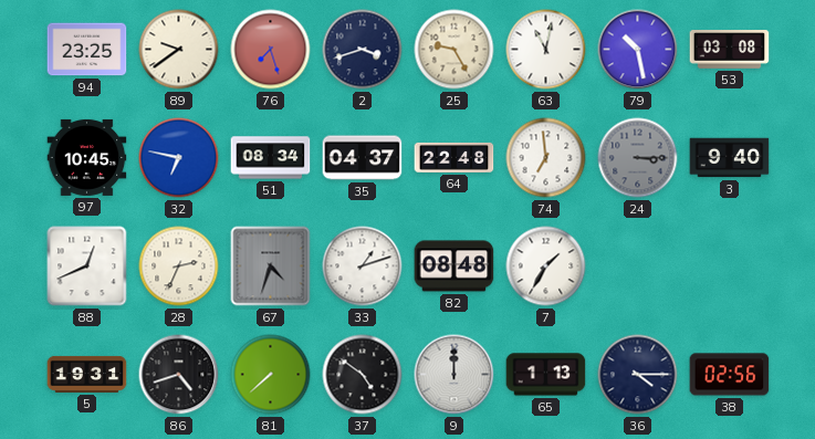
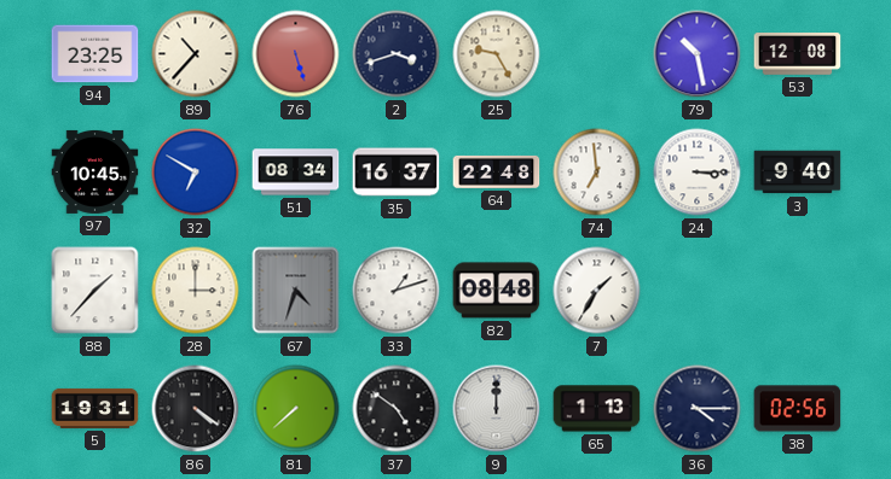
89: 9:39 -> 10:37 (196, 54)
76: 7:27 -> 5:27 (296, 54)
63: 11:02 -> none (546, 50)
53: 03:08 -> 12:08 (798, 54)
32: 6:47 -> 6:50 (196, 173)
35: 04:37 -> 16:37 (397, 173)
24 dial: grey -> white (698, 173)
88: 12:41 -> 1:37 (96, 291)
28: 2:34 -> 3:00 (196, 291)
86: 4:42 -> 4:21 (196, 409)
